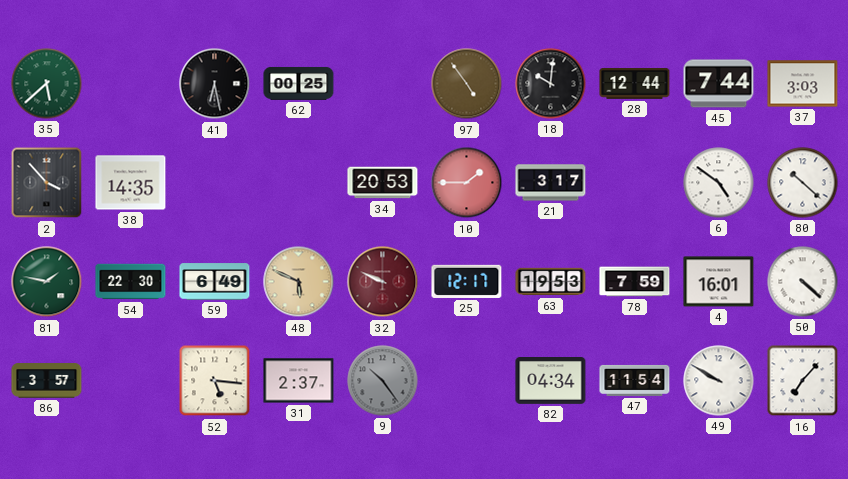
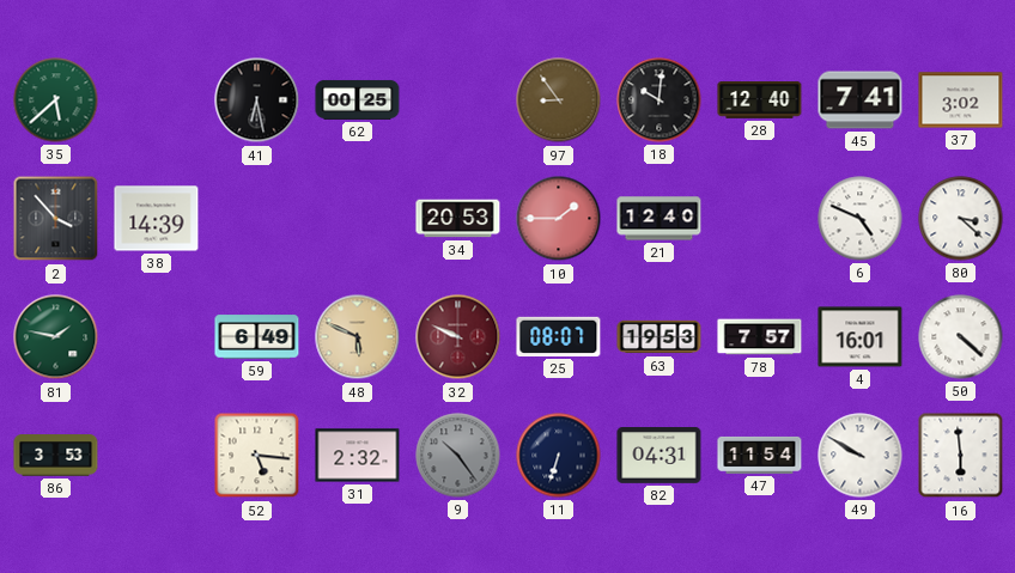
97: 4:54 -> 8:54 (559, 100)
28: 12:44 -> 12:40 (760, 100)
45: 7:44 -> 7:41 (861, 100)
37: 3:03 -> 3:02 (961, 100)
38: 14:35 -> 14:39 (157, 219)
21: 3:17 -> 12:40 (660, 219)
6: 4:51 -> 4:49 (861, 219)
80: 10:22 -> 3:22 (961, 219)
54: 22:30 -> none (131, 282)
25: 12:17 -> 08:07 (559, 336)
78: 7:59 -> 7:57 (760, 337)
86: 3:57 -> 3:53 (56, 456)
31: 2:37 -> 2:32 (358, 456)
11: none -> 6:33 (559, 456)
82: 04:34 -> 04:31 (660, 456)
16: 7:07 -> 5:59 (961, 456)
